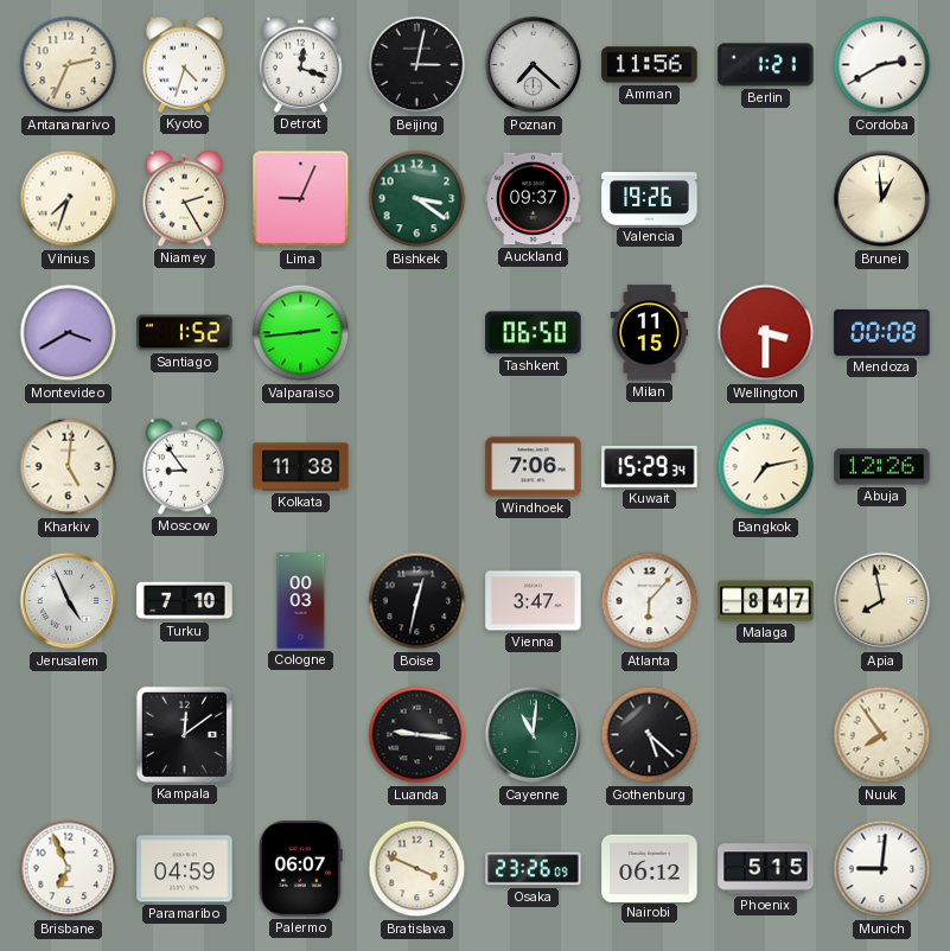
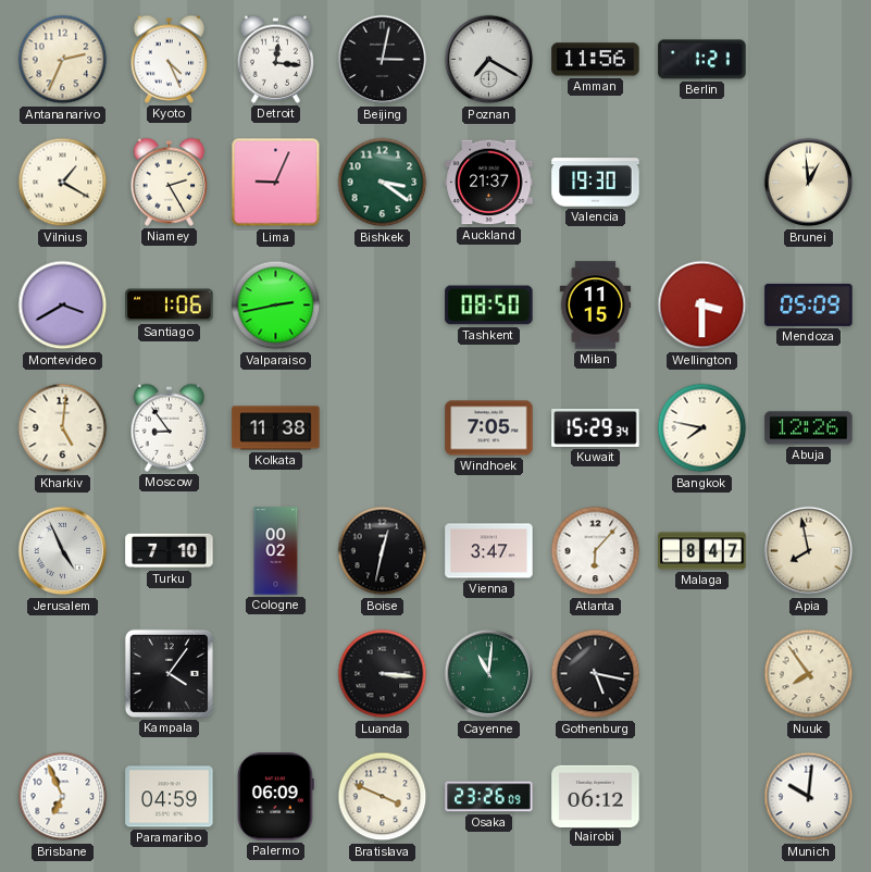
Kyoto: 4:33 -> 4:26 (170, 59)
Detroit: 12:18 -> 12:16 (276, 59)
Poznan: 7:22 -> 7:20 (489, 60)
Cordoba: 2:40 -> none (882, 65)
Vilnius: 7:33 -> 1:20 (63, 183)
Auckland: 09:37 -> 21:37 (489, 183)
Valencia: 19:26 -> 19:30 (596, 183)
Santiago: 1:52 -> 1:06 (170, 306)
Valparaiso: 2:44 -> 2:43 (276, 306)
Tashkent: 06:50 -> 08:50 (489, 306)
Mendoza: 00:08 -> 05:09 (809, 304)
Windhoek: 7:06 -> 7:05 (489, 428)
Bangkok: 7:13 -> 7:47 (702, 428)
Cologne: 00:03 -> 00:02 (276, 551)
Kampala: 12:09 -> 4:06 (169, 673)
Luanda: 9:16 -> 3:16 (383, 674)
Gothenburg: 5:22 -> 5:17 (596, 674)
Palermo: 06:07 -> 06:09 (276, 797)
Phoenix: 5:15 -> none (766, 869)
Munich: 9:01 -> 10:01 (809, 797)
